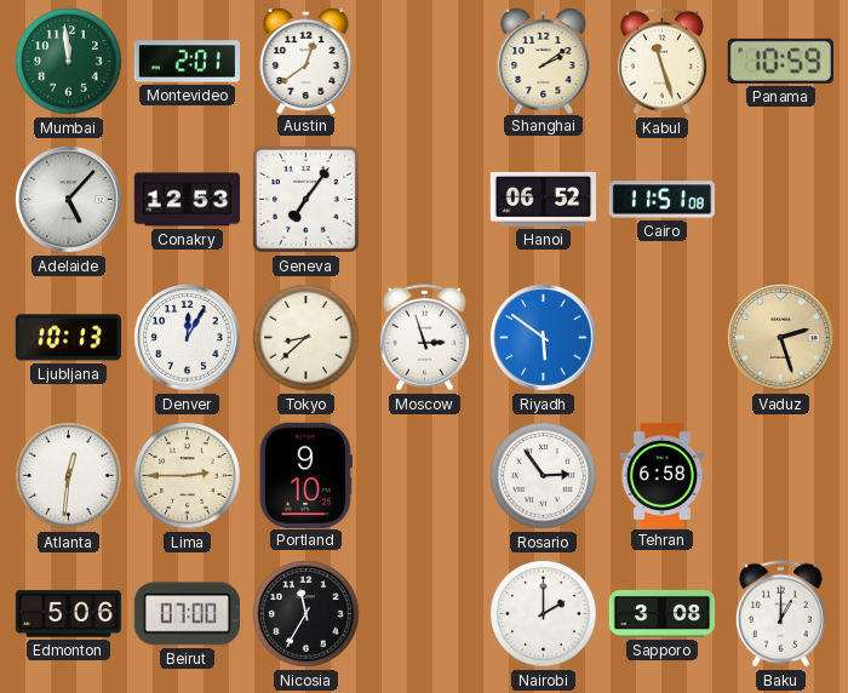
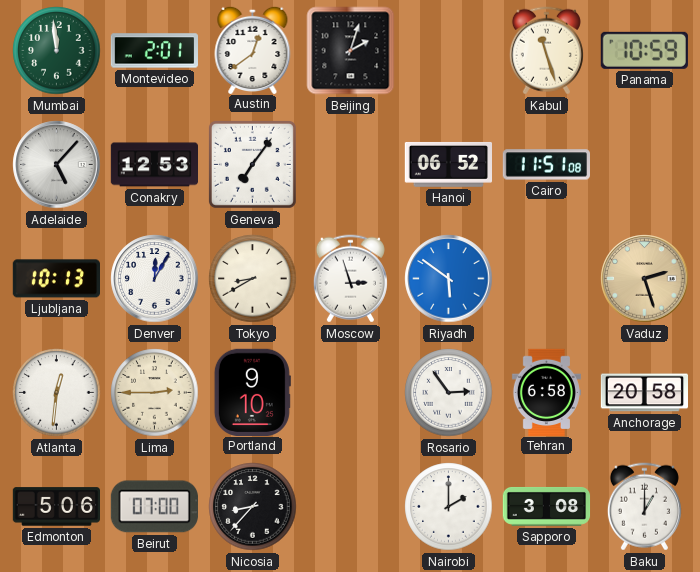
Beijing: none -> 2:03 (351, 51)
Shanghai: 2:09 -> none (544, 59)
Tokyo: 8:38 -> 8:40 (253, 279)
Anchorage: none -> 20:58 (644, 393)
Nicosia: 11:35 -> 8:37 (253, 507)
